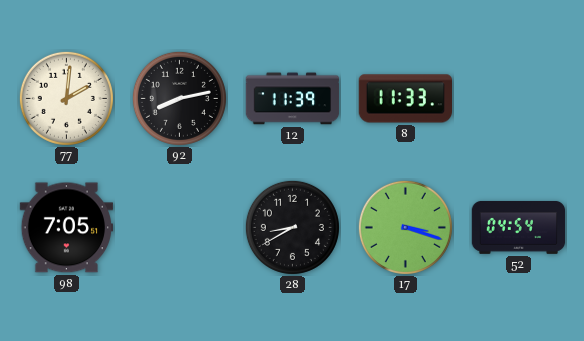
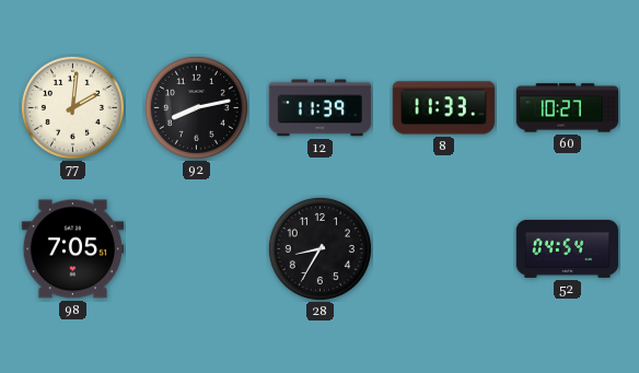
60: none -> 10:27 (568, 108)
28: 8:40 -> 8:35 (319, 248)
17: 3:18 -> none (405, 227)
